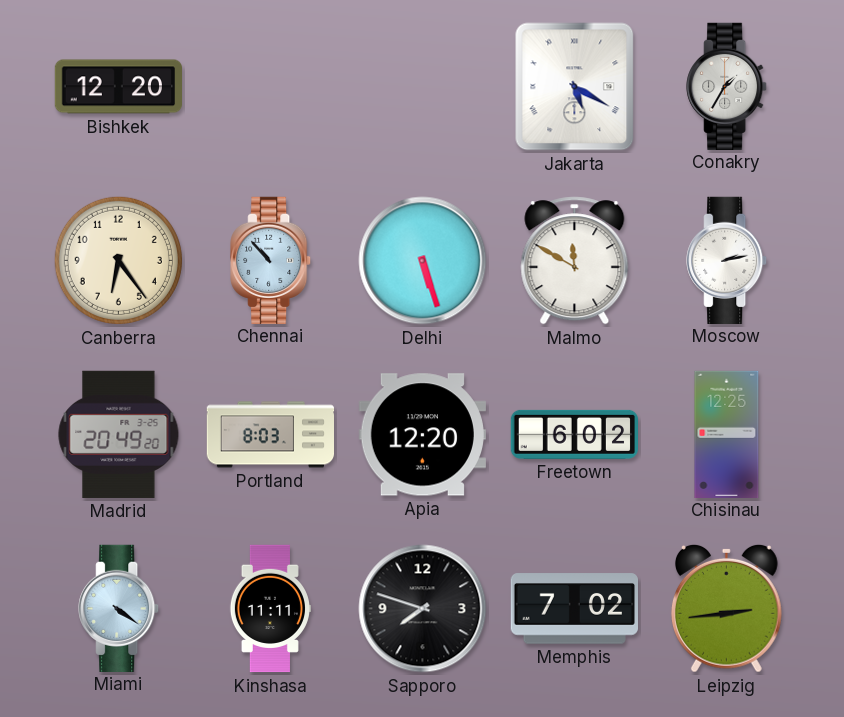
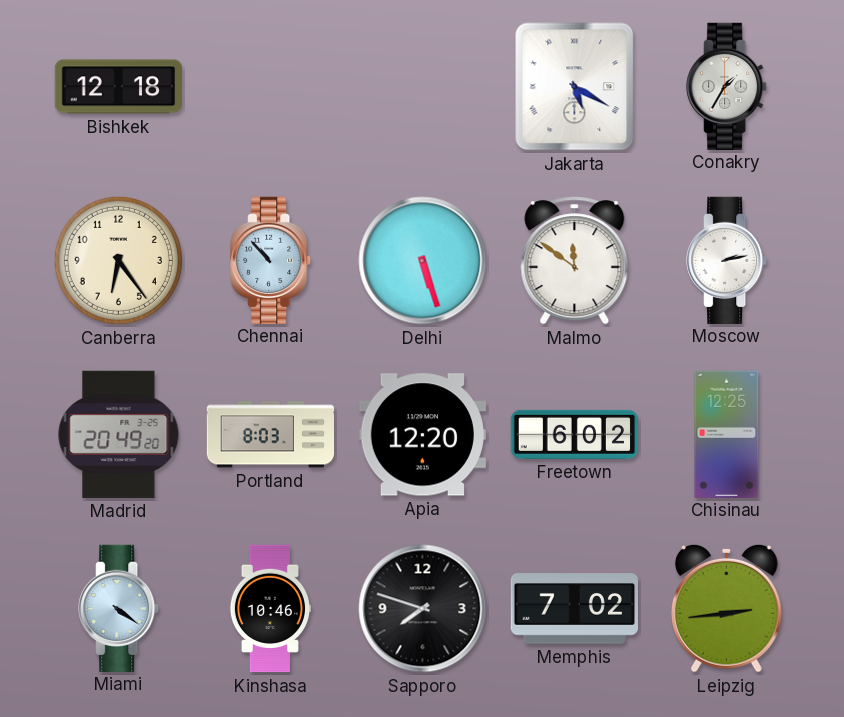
Bishkek: 12:20 -> 12:18 (119, 87)
Malmo: 11:50 -> 11:51 (575, 261)
Kinshasa: 11:11 -> 10:46 (270, 609)
